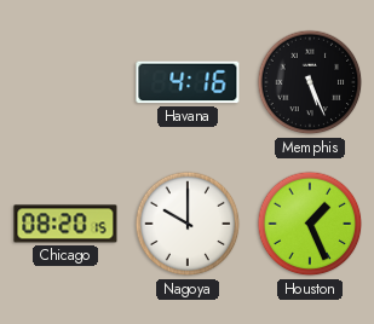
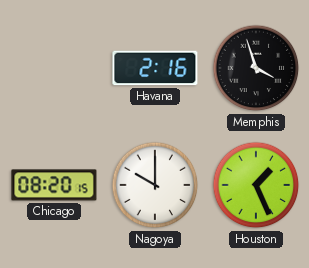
Havana: 4:16 -> 2:16 (155, 68)
Memphis: 5:26 -> 3:57 (256, 68)
